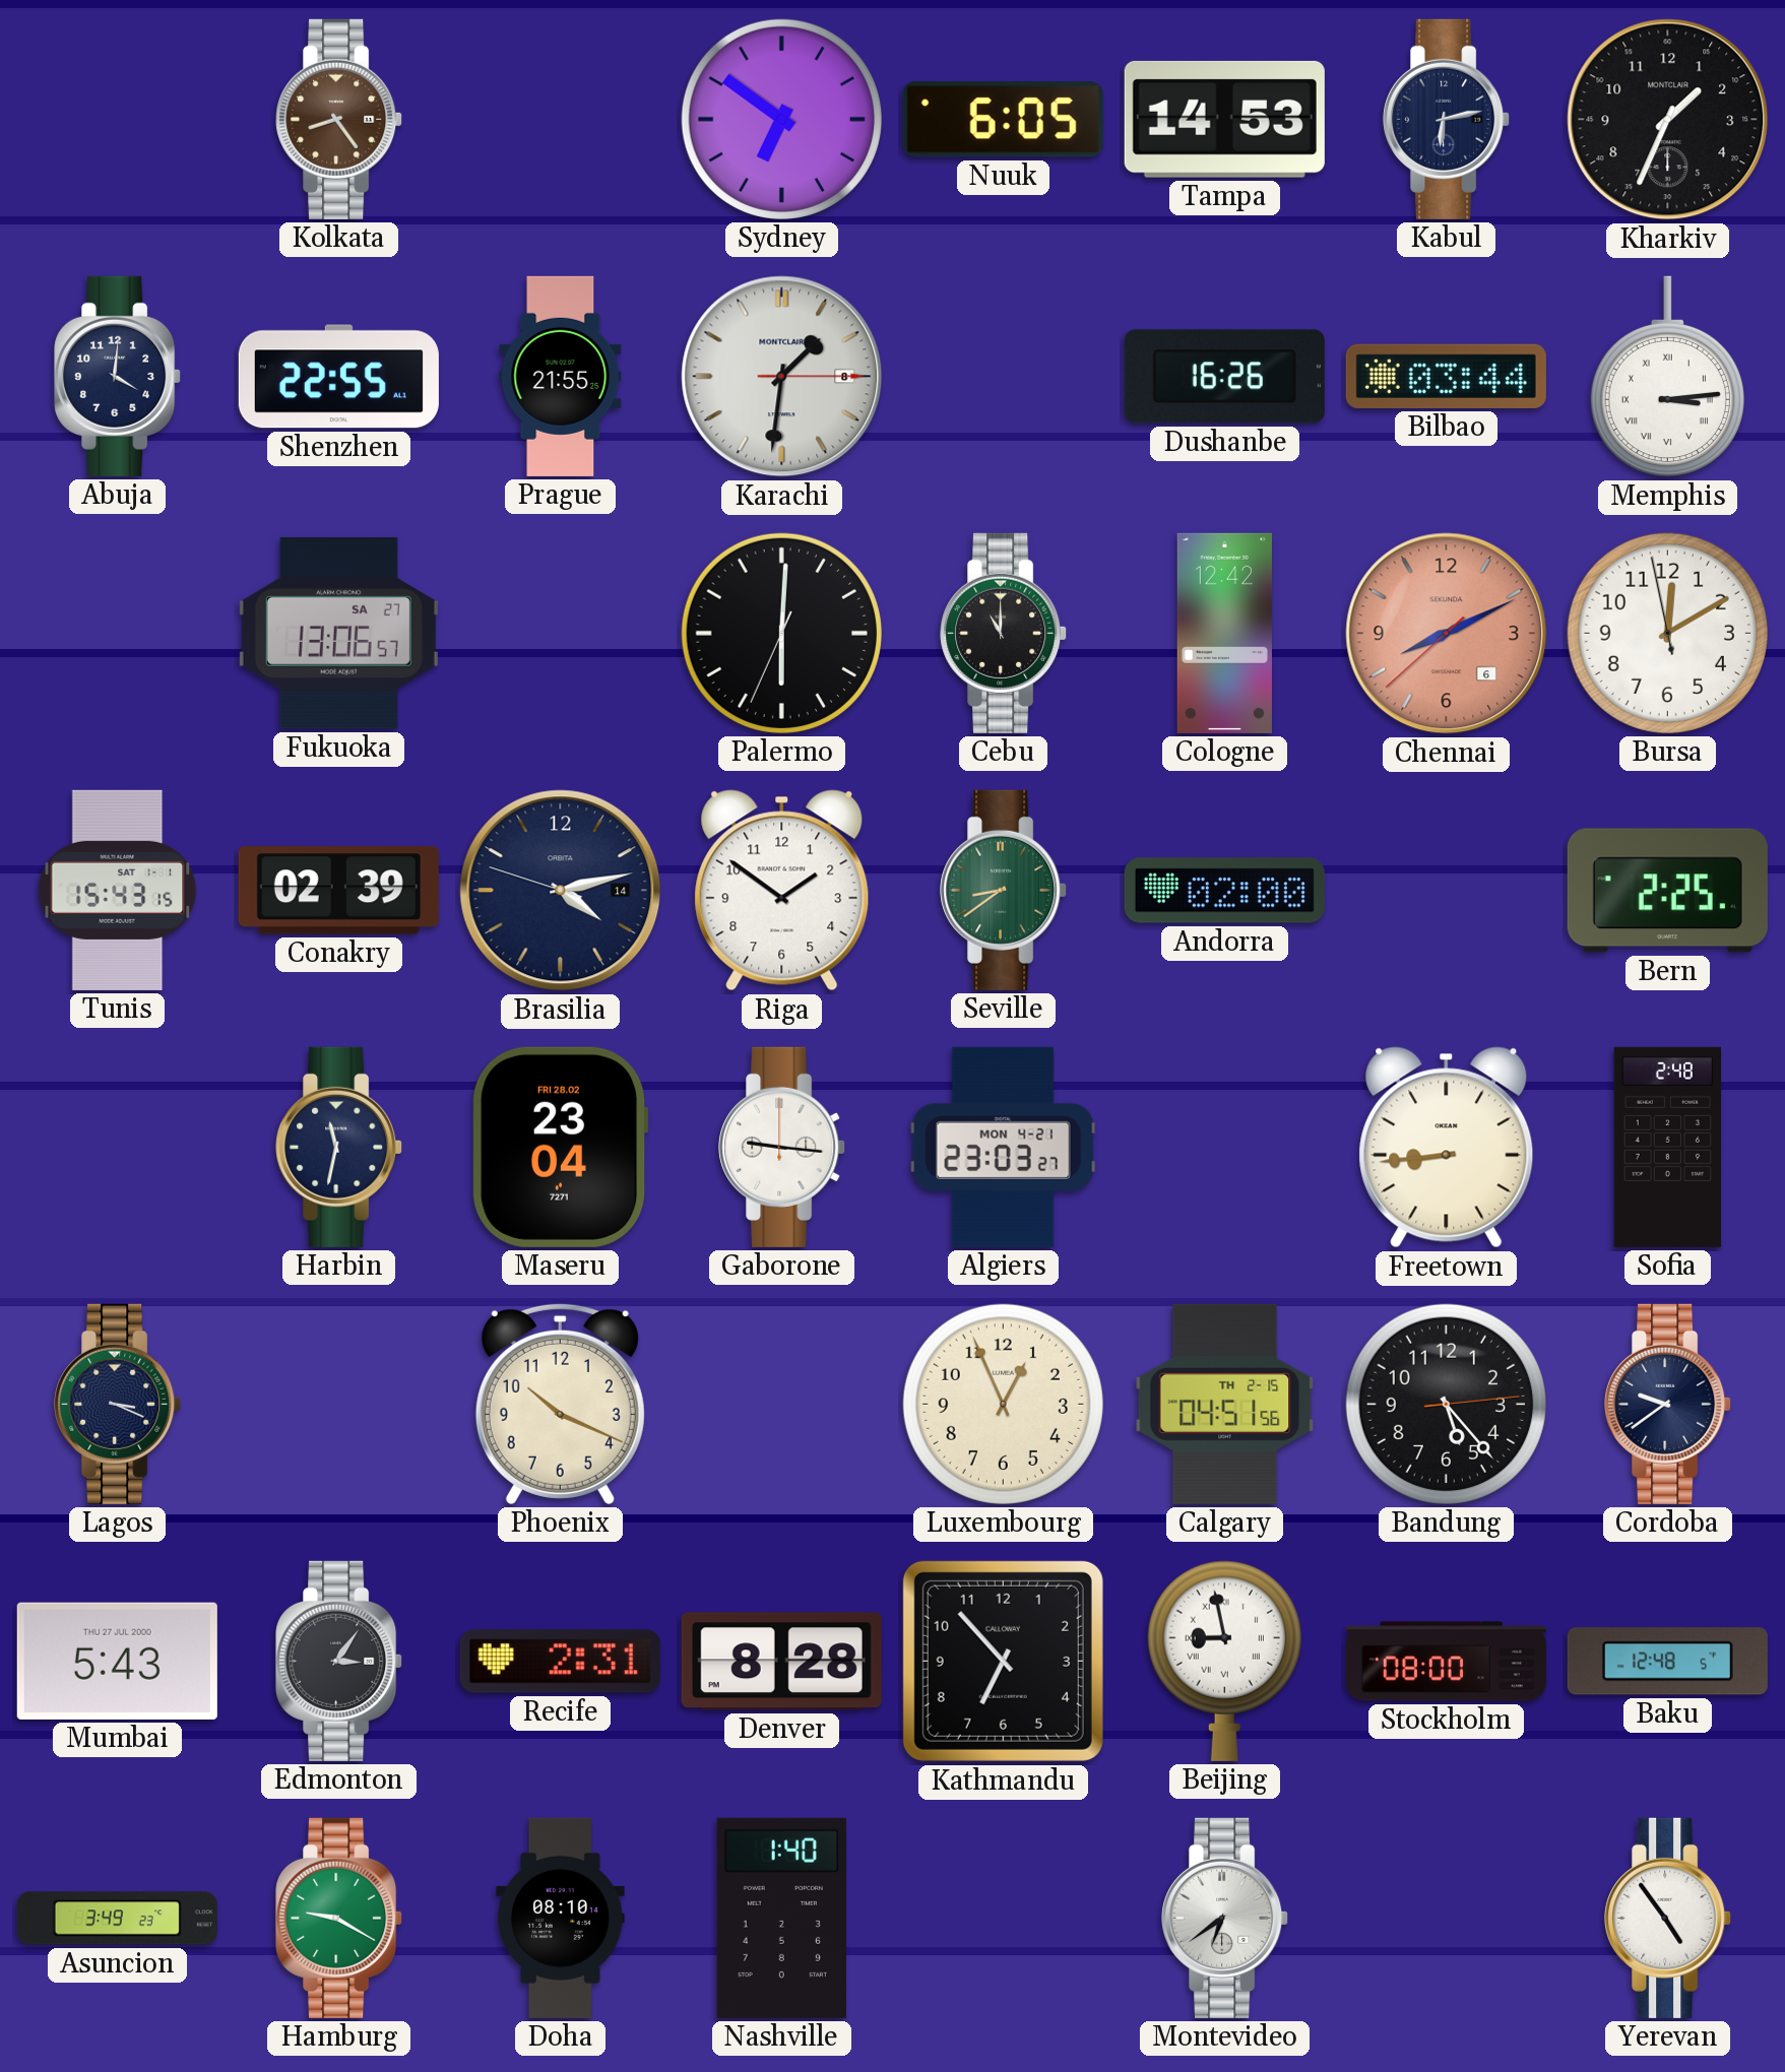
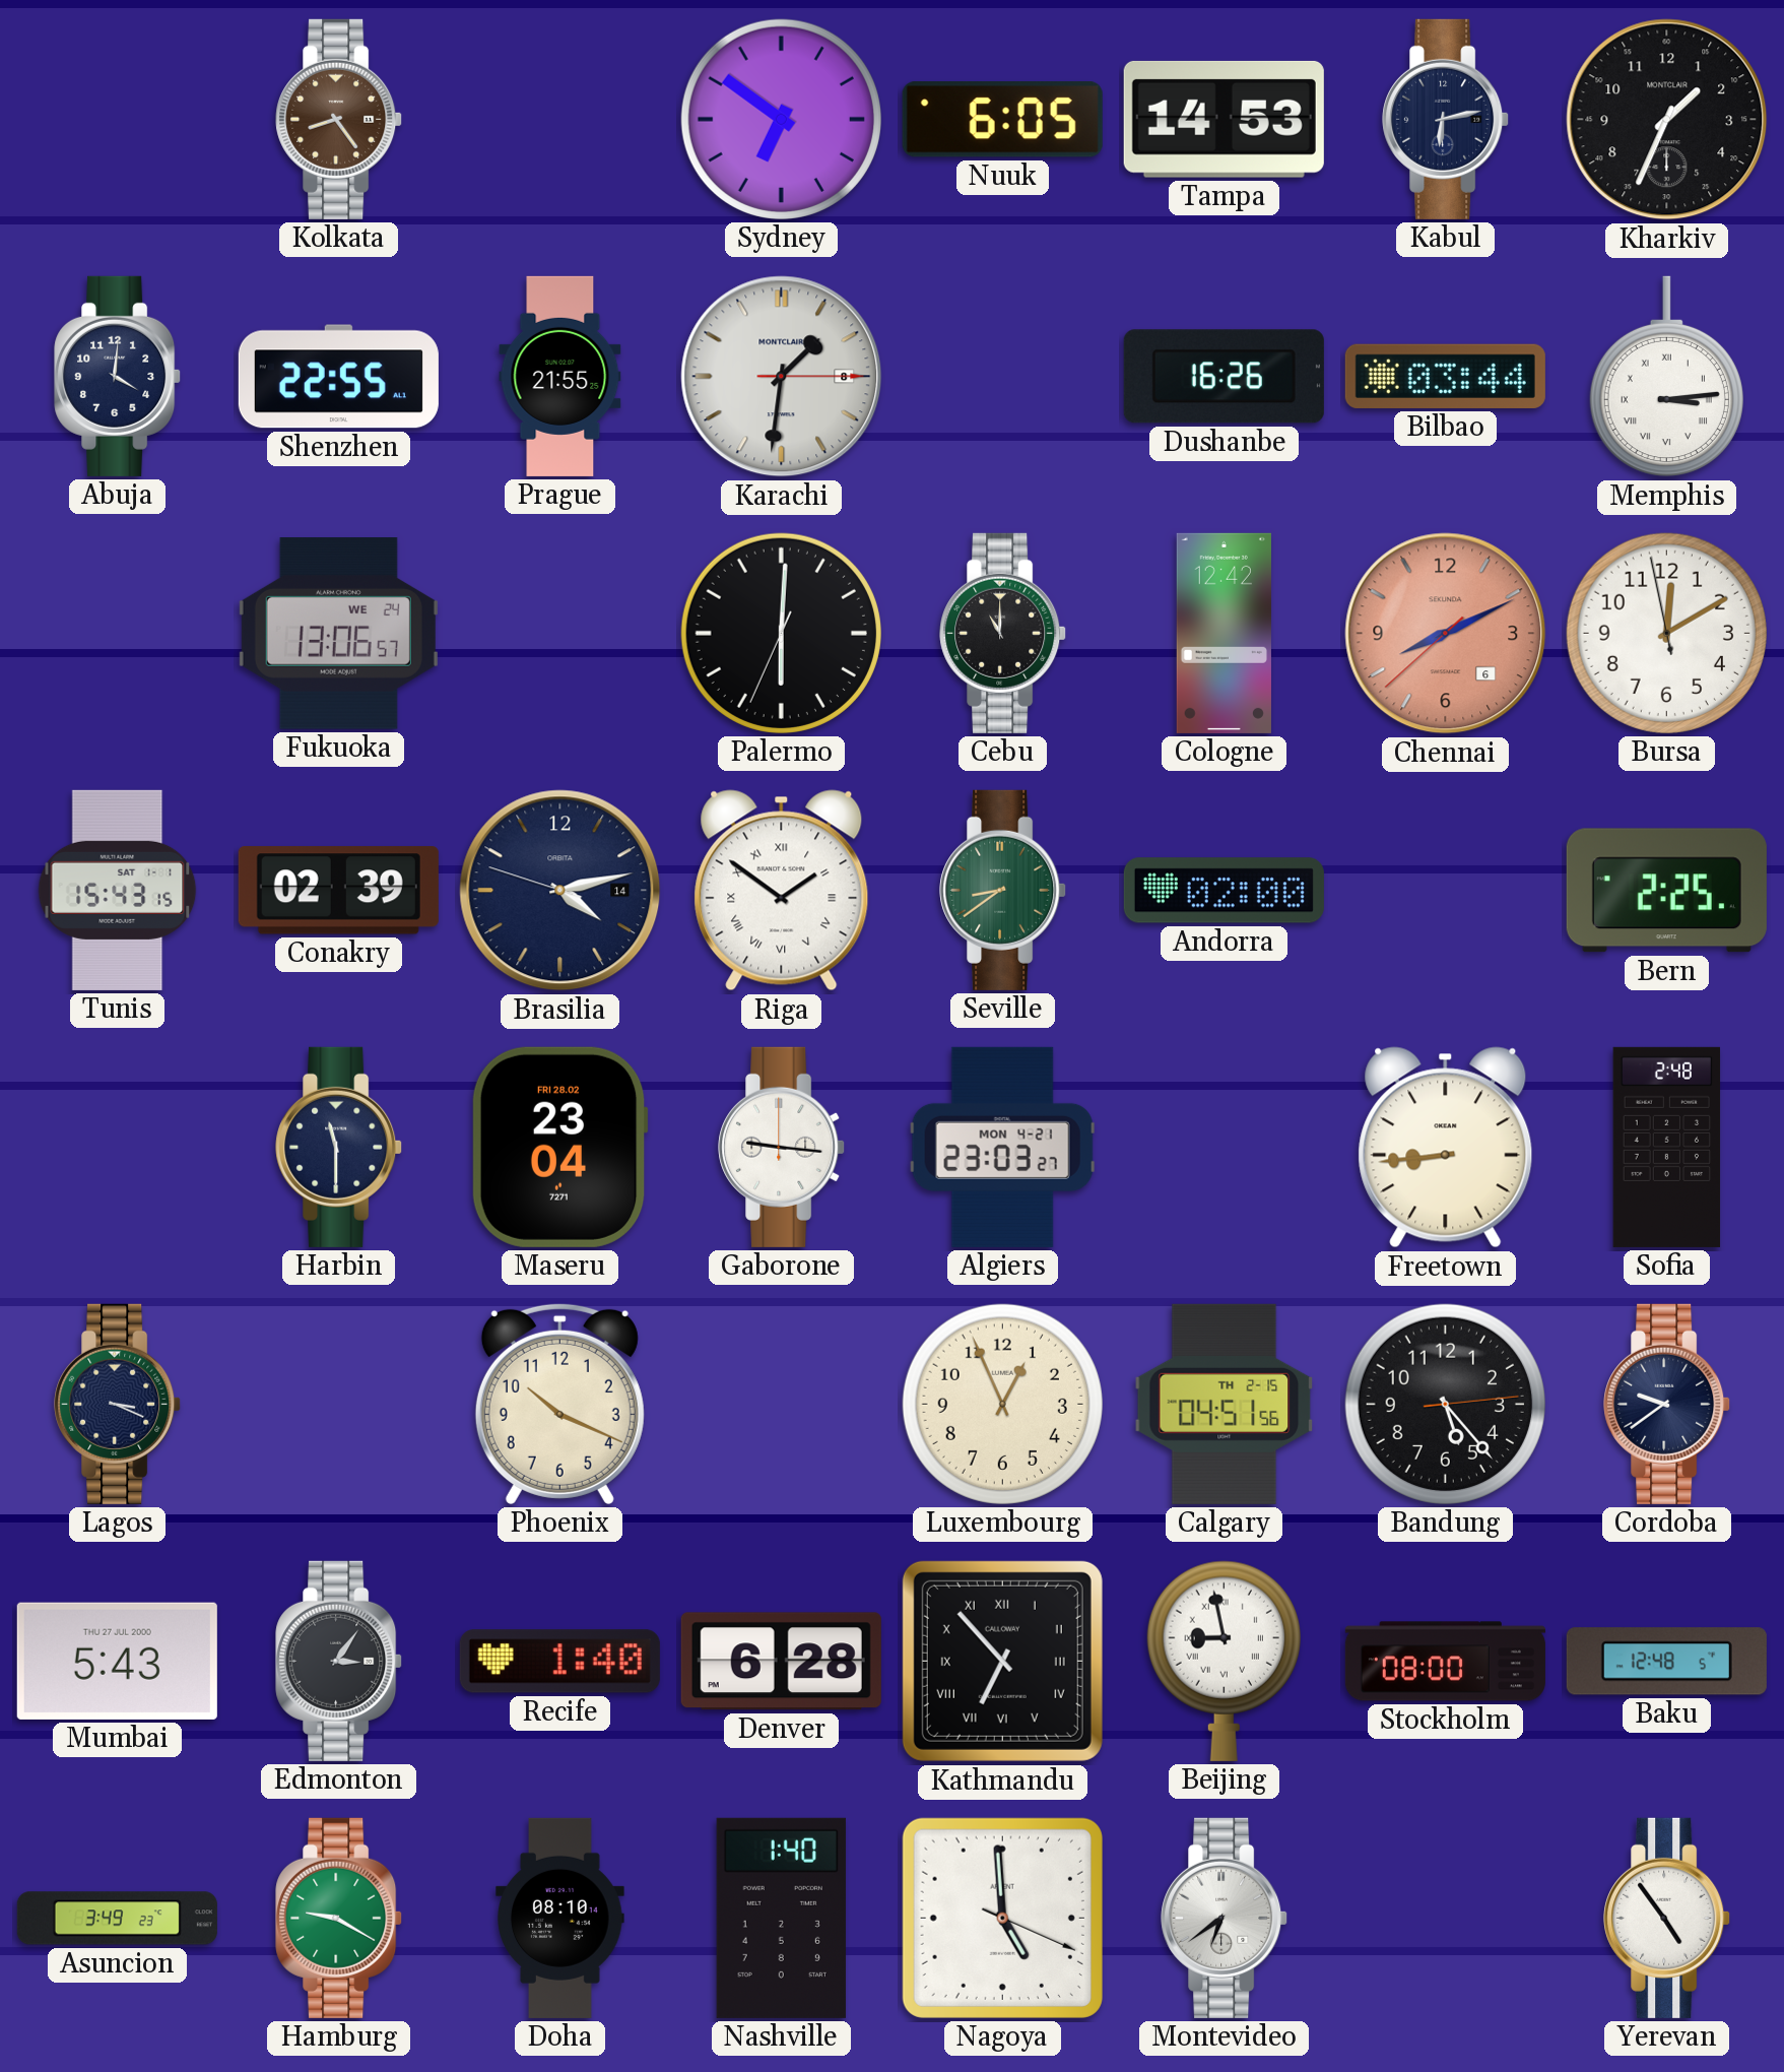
Fukuoka date: SA 27 -> WE 24 (338, 634)
Riga numerals: Arabic -> Roman (782, 891)
Harbin: 11:32 -> 11:30 (339, 1147)
Recife: 2:31 -> 1:40 (559, 1662)
Denver: 8:28 -> 6:28 (781, 1662)
Kathmandu numerals: Arabic -> Roman (1002, 1661)
Nagoya: none -> 4:59 (1002, 1918)
